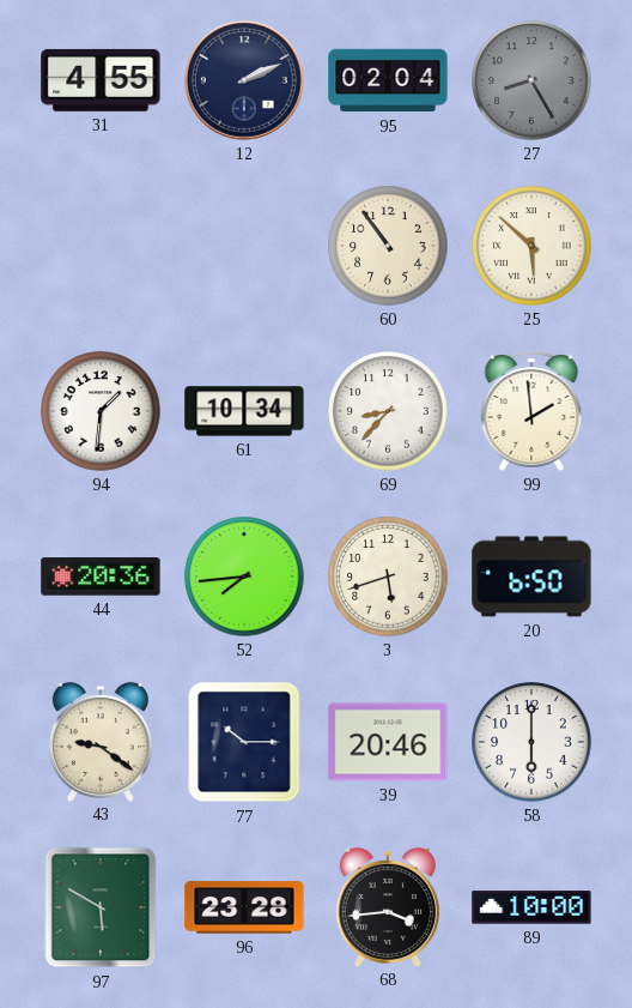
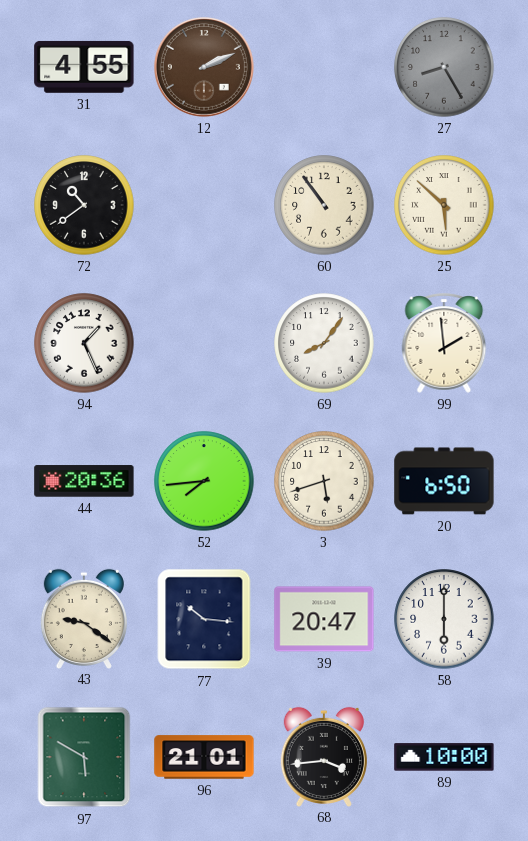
12 dial: navy -> brown (204, 67)
95: 02:04 -> none (388, 80)
72: none -> 10:39 (84, 205)
94: 1:31 -> 1:26 (84, 343)
61: 10:34 -> none (244, 411)
69: 8:37 -> 8:06 (324, 343)
77: 10:15 -> 10:16 (204, 619)
39: 20:46 -> 20:47 (324, 619)
96: 23:28 -> 21:01 (204, 757)
